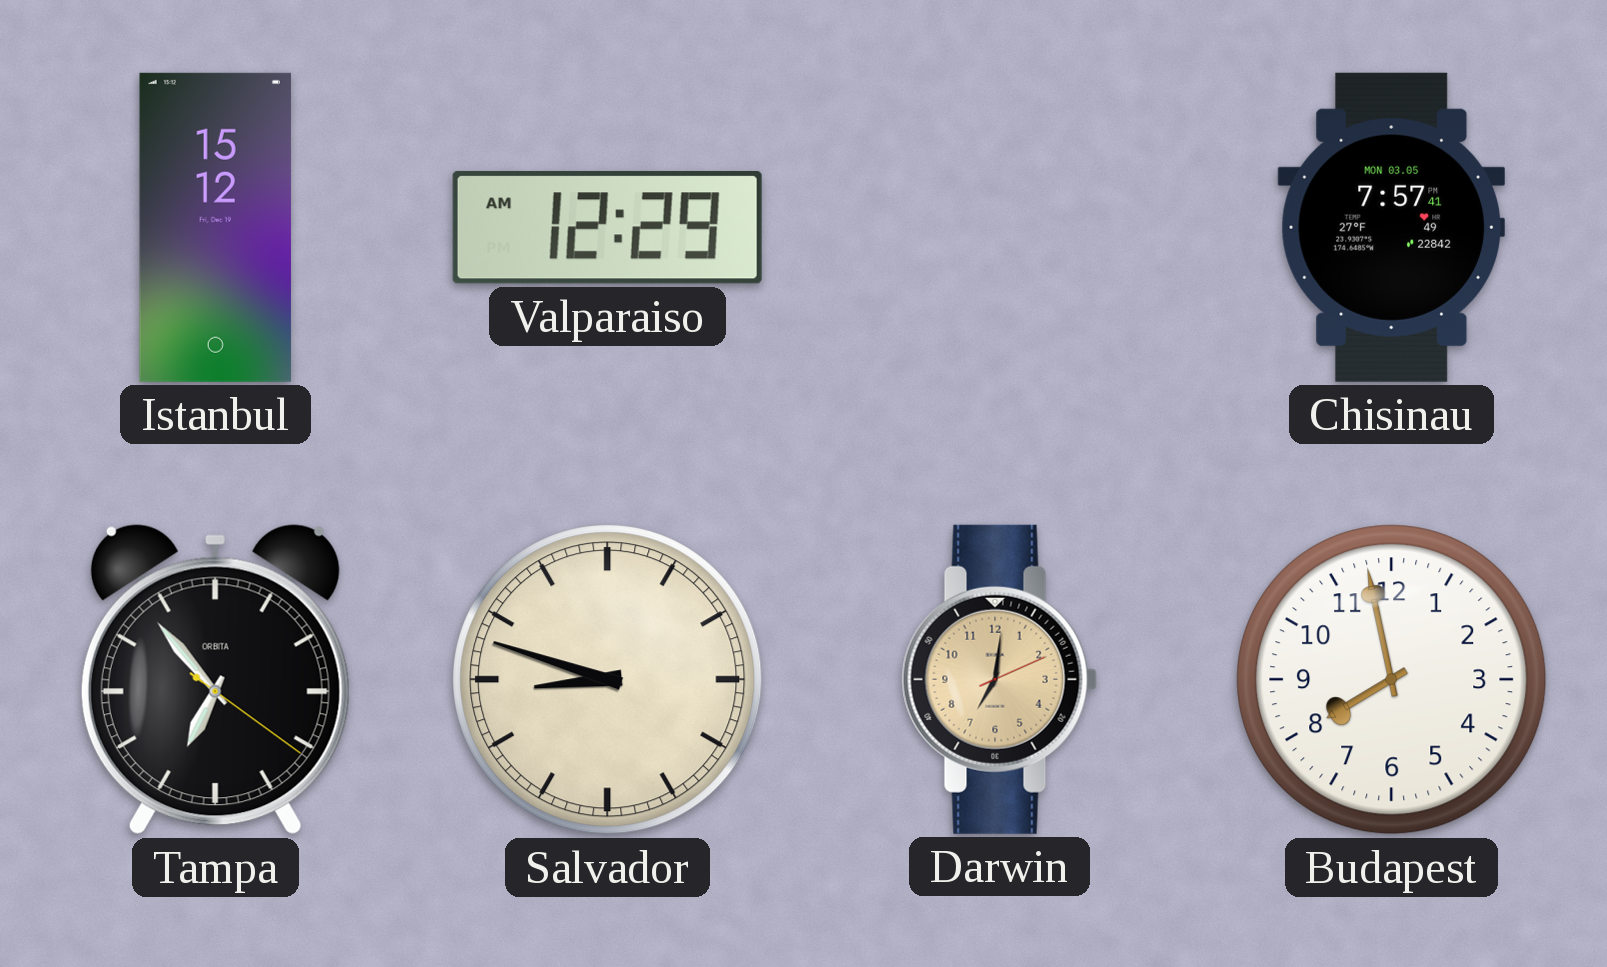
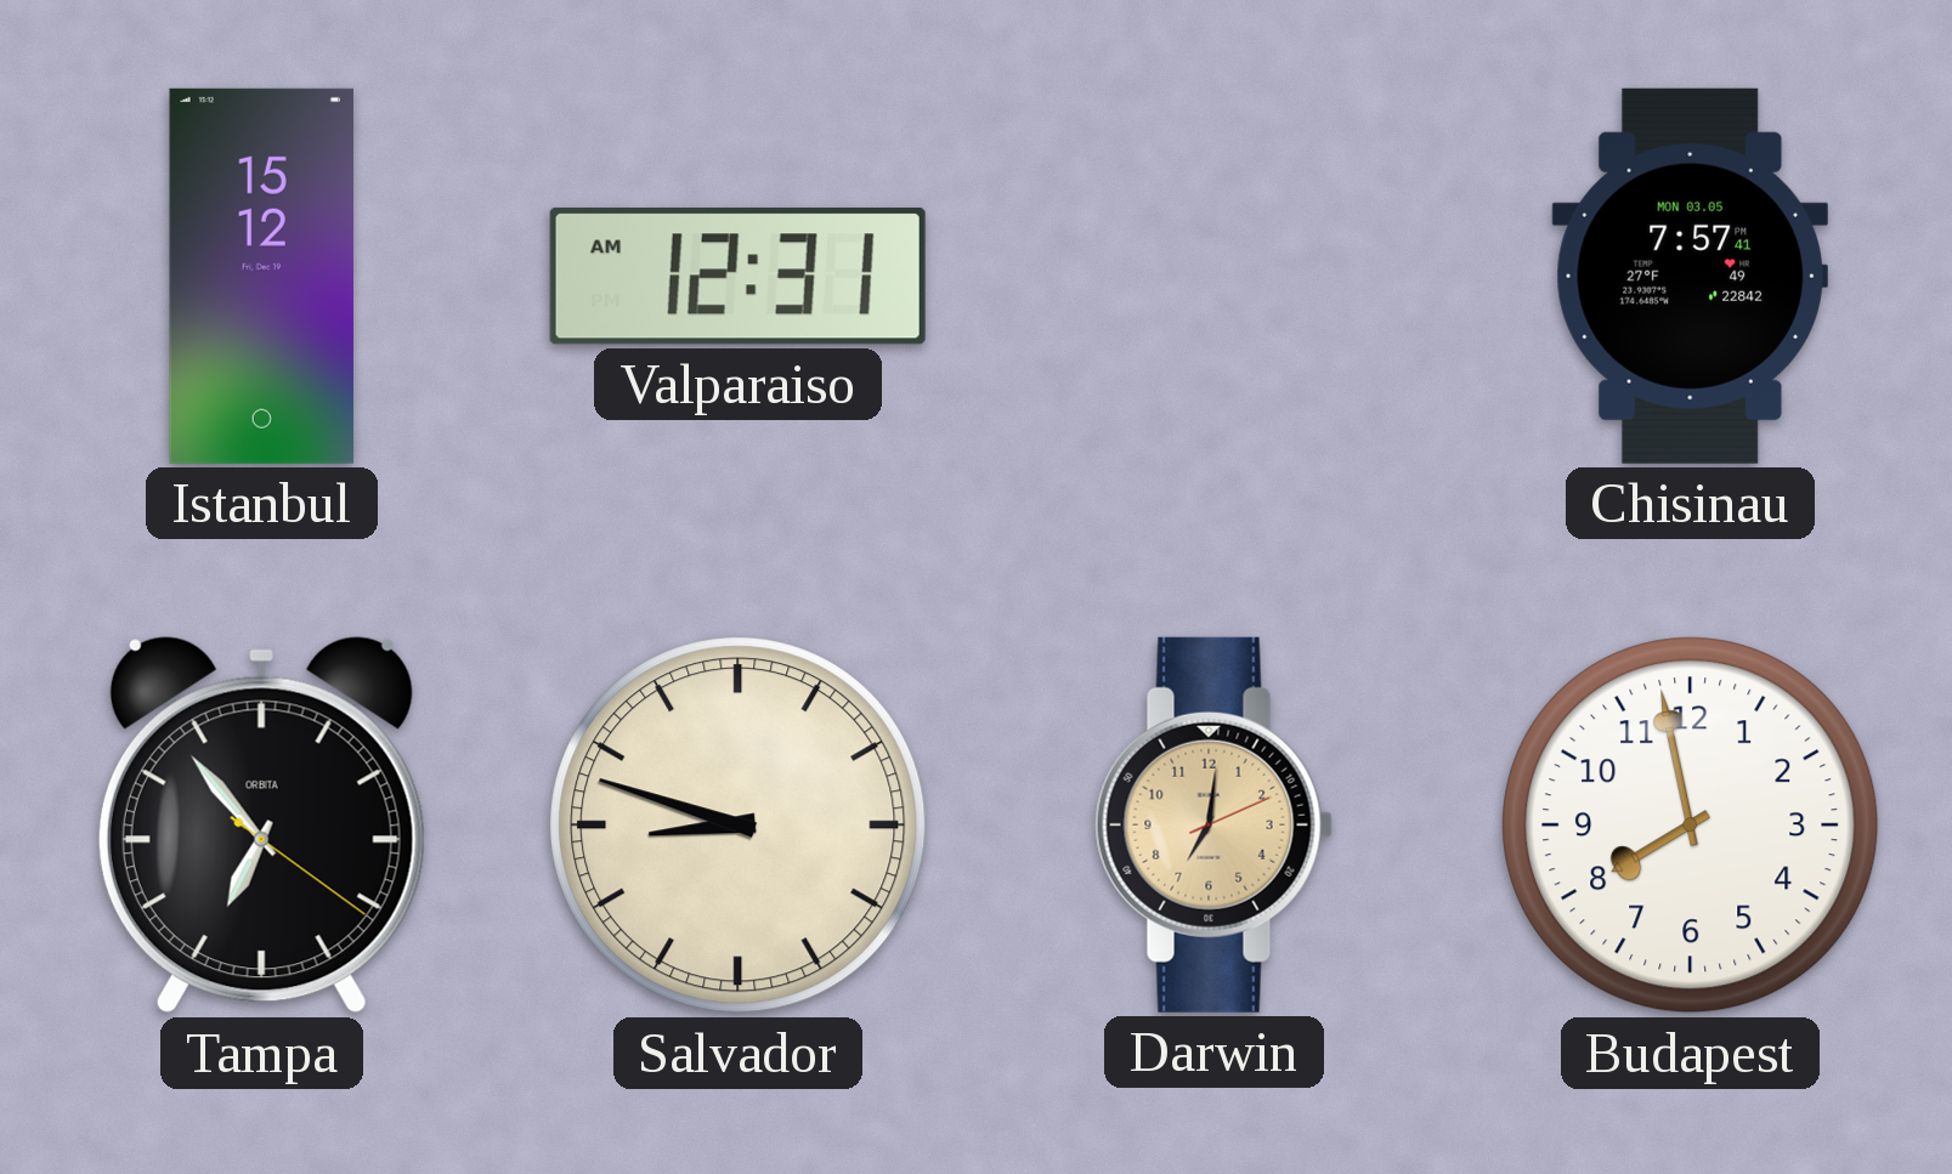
Valparaiso: 12:29 -> 12:31 (737, 276)
